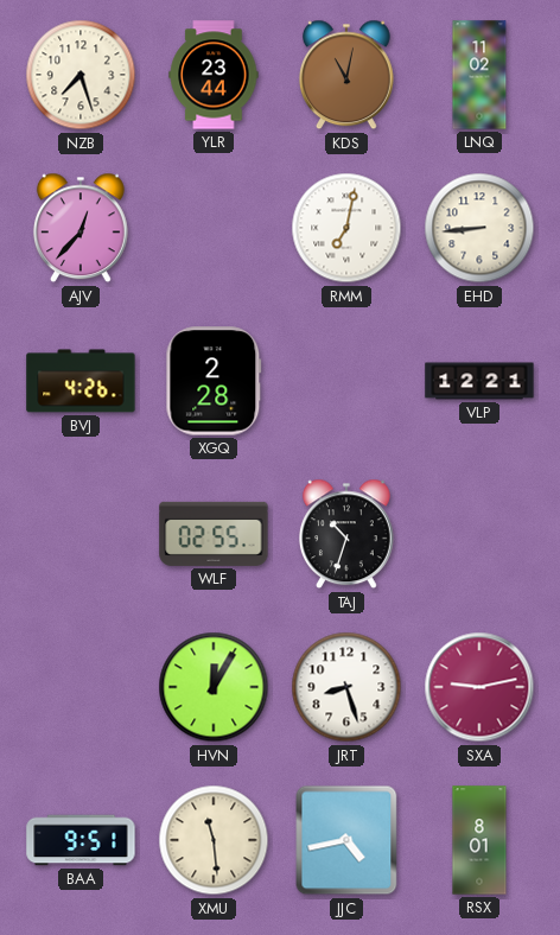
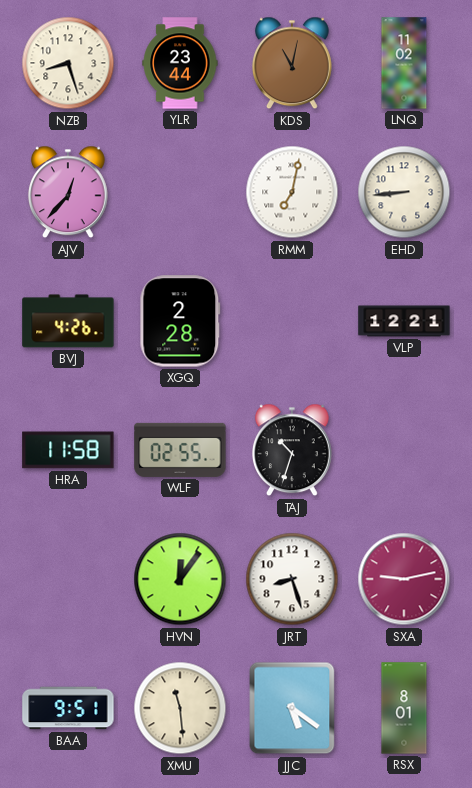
NZB: 7:27 -> 8:27 (68, 63)
HRA: none -> 11:58 (68, 450)
HVN: 12:05 -> 12:06 (180, 579)
JJC: 4:43 -> 5:21 (292, 708)
